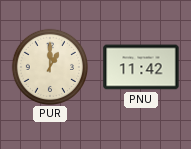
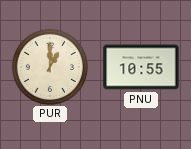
PNU: 11:42 -> 10:55 (141, 67)
